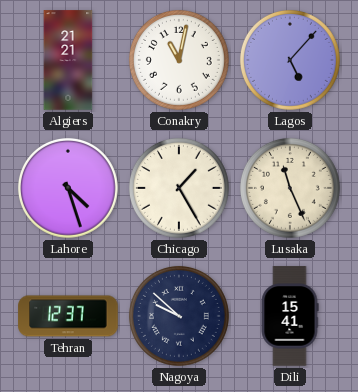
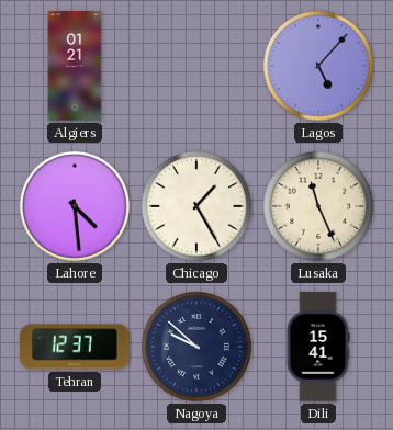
Algiers: 21:21 -> 01:21 (75, 66)
Conakry: 11:02 -> none (179, 60)
Lahore: 4:27 -> 4:29 (75, 206)
